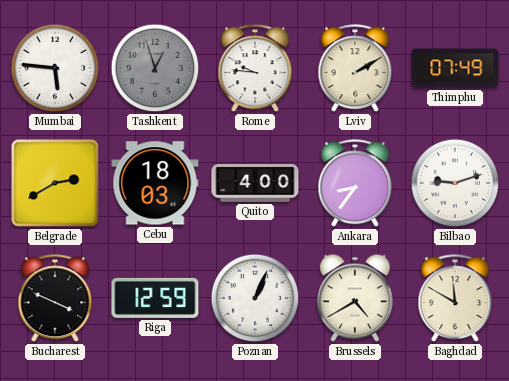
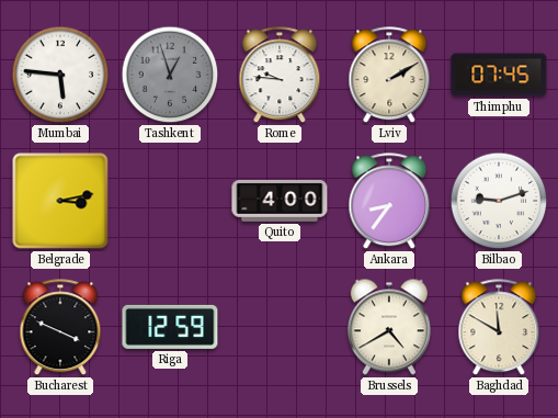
Thimphu: 07:49 -> 07:45 (499, 75)
Belgrade: 2:40 -> 3:13 (60, 201)
Cebu: 18:03 -> none (155, 183)
Poznan: 1:04 -> none (255, 298)
